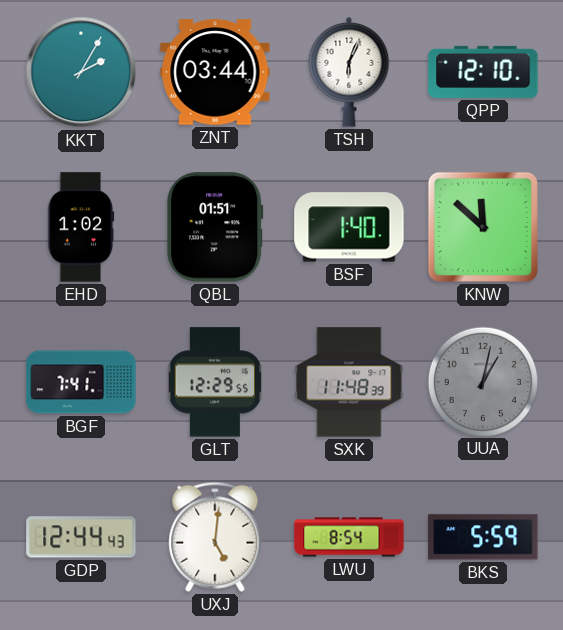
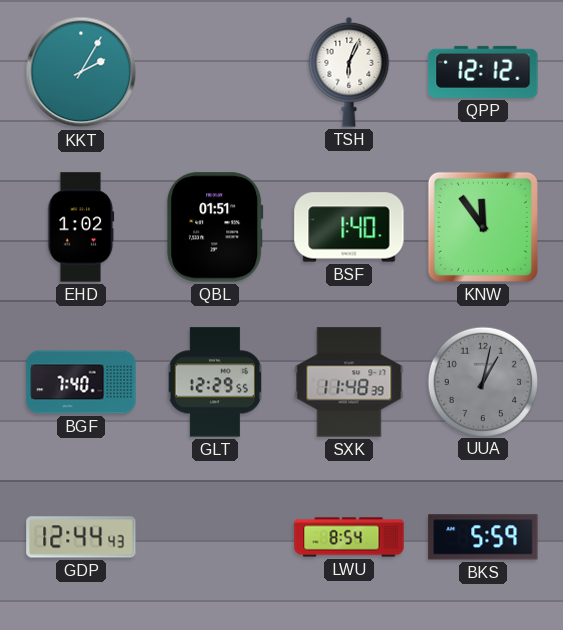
ZNT: 03:44 -> none (215, 72)
QPP: 12:10 -> 12:12 (483, 72)
KNW: 11:52 -> 11:54 (483, 227)
BGF: 7:41 -> 7:40 (81, 382)
UXJ: 5:01 -> none (215, 537)
